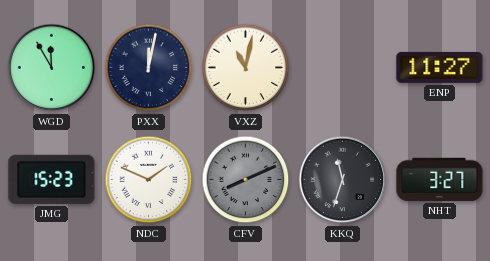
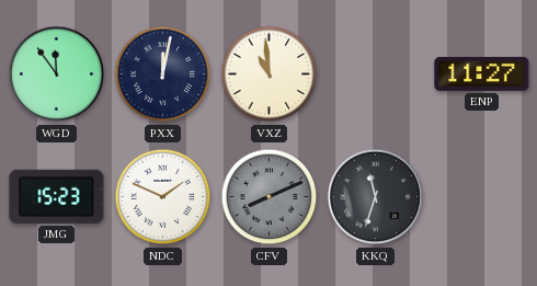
WGD: 11:55 -> 11:54 (57, 75)
VXZ: 11:02 -> 10:59 (270, 75)
NHT: 3:27 -> none (440, 179)
